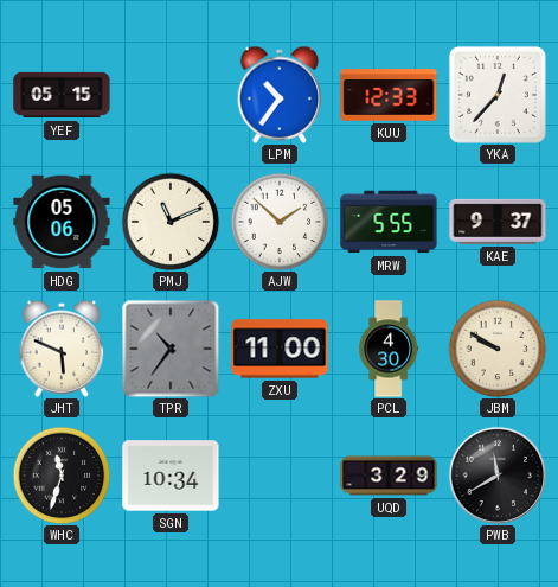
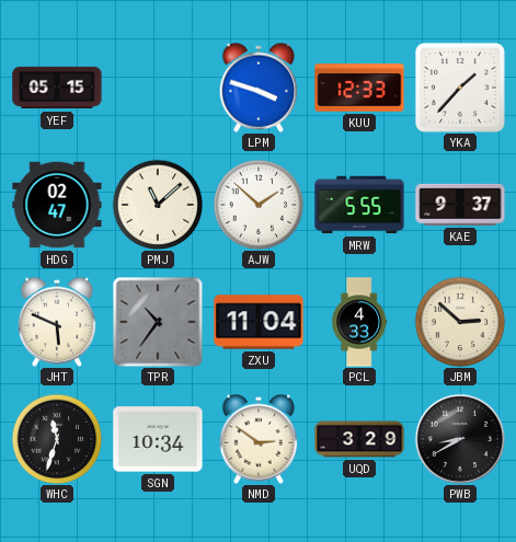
LPM: 10:36 -> 3:48 (259, 88)
YKA: 12:37 -> 1:37 (460, 88)
HDG: 05:06 -> 02:47 (57, 205)
PMJ: 11:11 -> 11:08 (158, 205)
ZXU: 11:00 -> 11:04 (259, 322)
PCL: 4:30 -> 4:33 (359, 322)
JBM: 9:50 -> 2:52 (460, 322)
NMD: none -> 2:51 (259, 439)
PWB: 11:40 -> 8:40 (459, 438)
